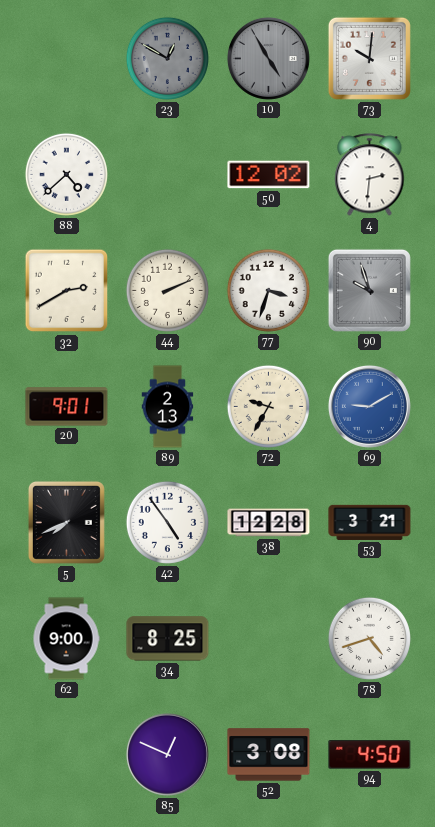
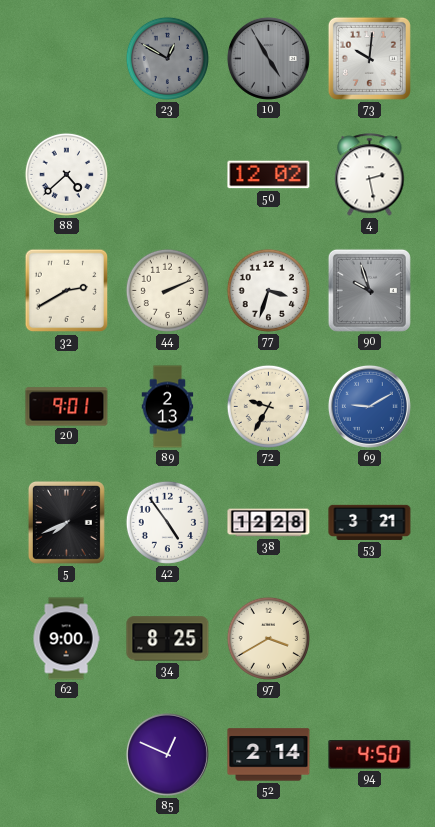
4: 2:31 -> 2:28 (370, 175)
97: none -> 3:40 (268, 638)
78: 4:42 -> none (369, 638)
52: 3:08 -> 2:14 (269, 755)
